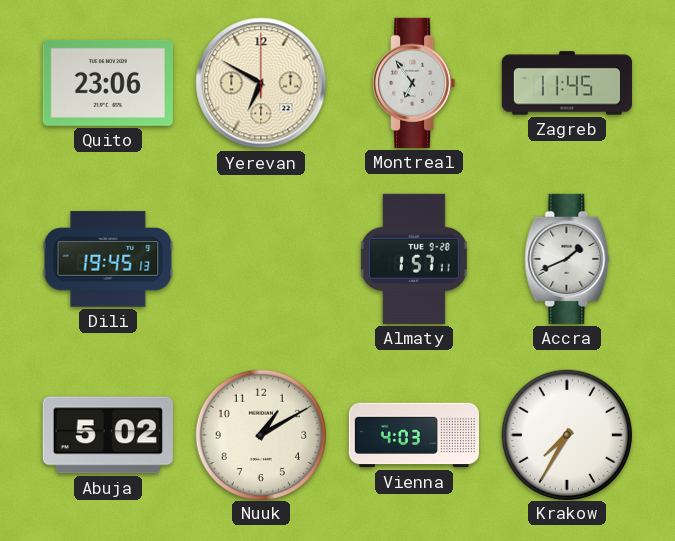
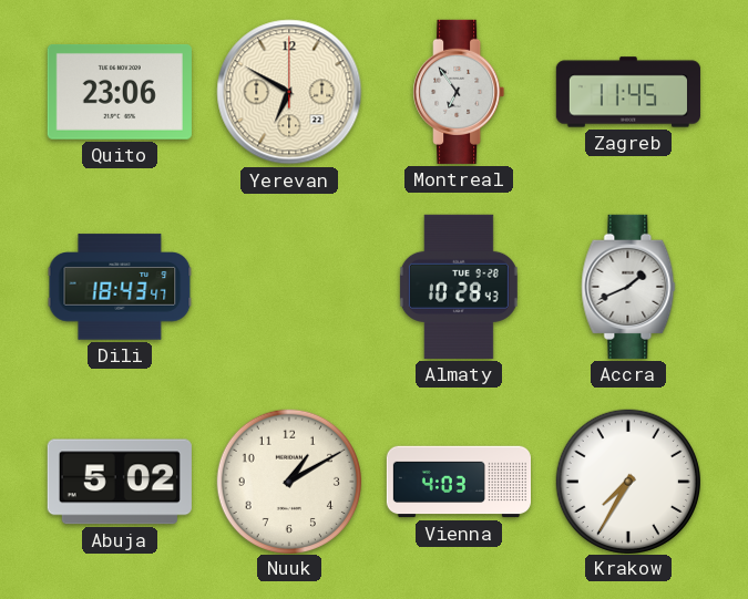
Dili: 19:45 -> 18:43 (120, 287)
Almaty: 1:57 -> 10:28 (459, 287)
